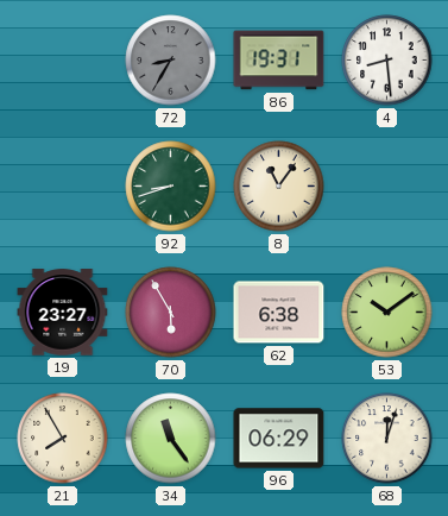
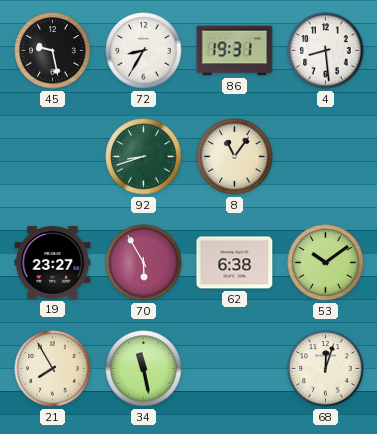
45: none -> 9:28 (53, 51)
72 dial: grey -> white (144, 51)
34: 11:24 -> 11:28 (144, 369)
96: 06:29 -> none (279, 439)
